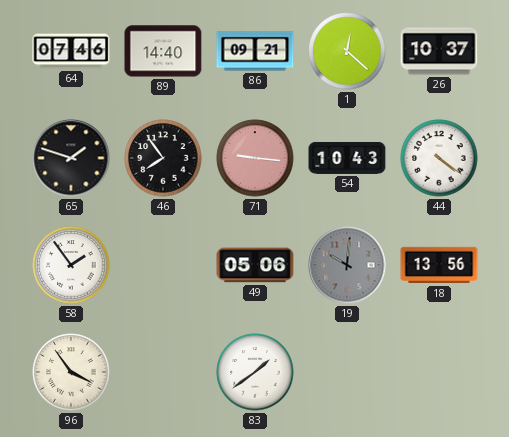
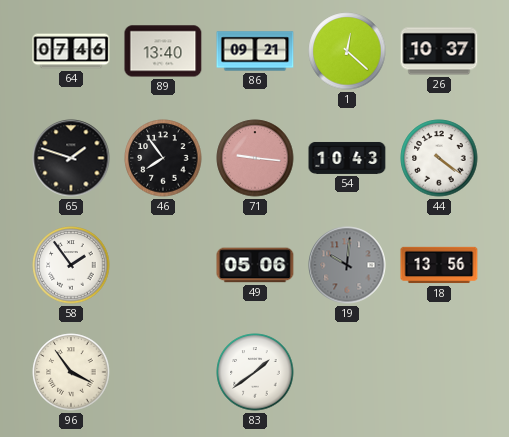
89: 14:40 -> 13:40 (163, 51)
